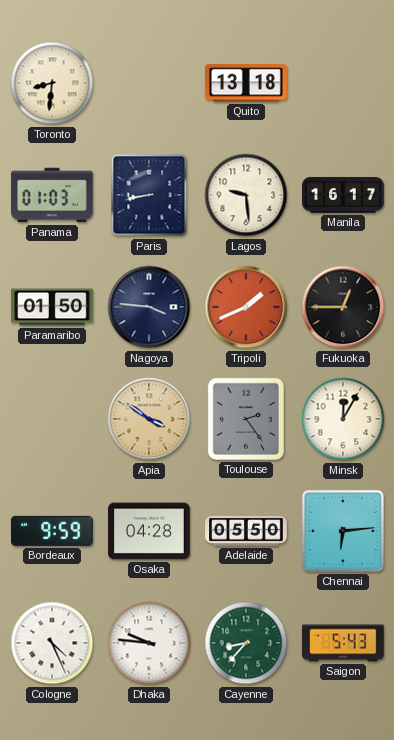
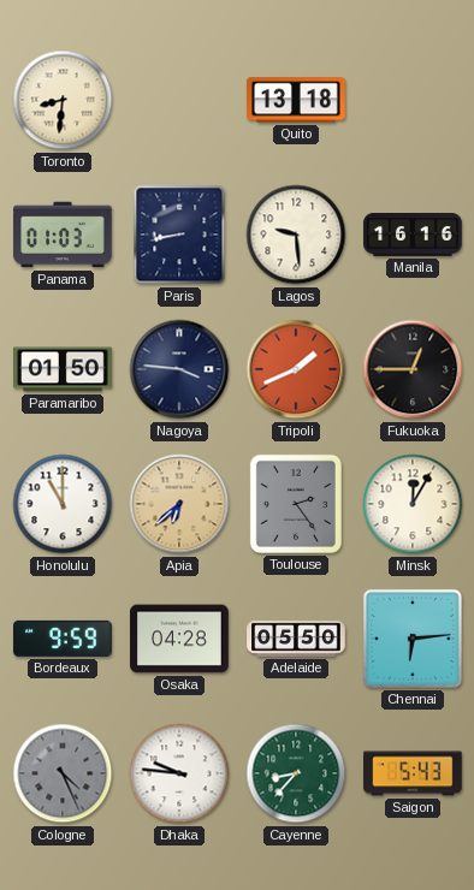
Manila: 16:17 -> 16:16 (413, 236)
Honolulu: none -> 11:00 (63, 504)
Apia: 3:51 -> 6:38 (179, 504)
Cologne dial: white -> grey (63, 773)
